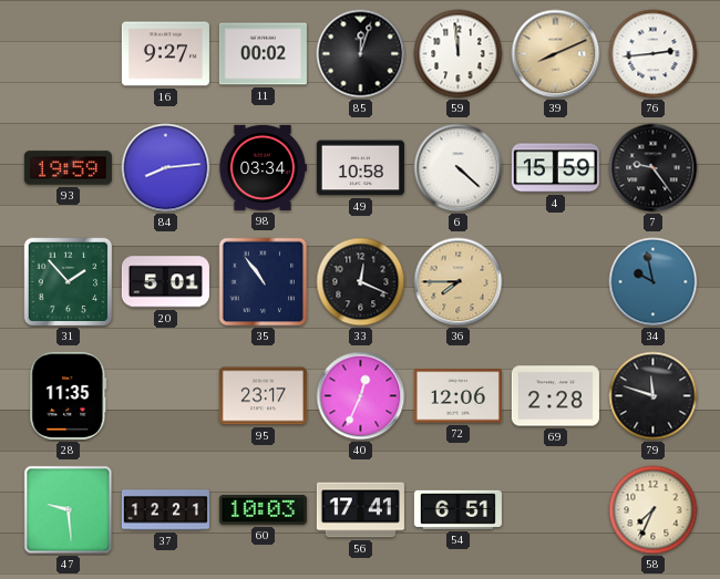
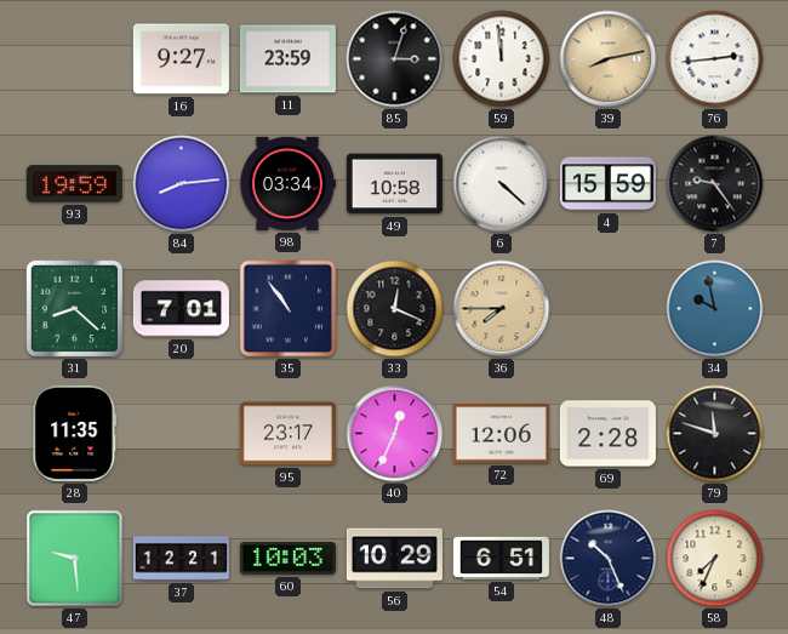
11: 00:02 -> 23:59 (287, 59)
85: 12:03 -> 3:03 (395, 59)
39: 8:11 -> 8:13 (609, 59)
31: 1:53 -> 8:22 (75, 309)
20: 5:01 -> 7:01 (181, 309)
56: 17:41 -> 10:29 (394, 559)
48: none -> 10:26 (609, 559)
